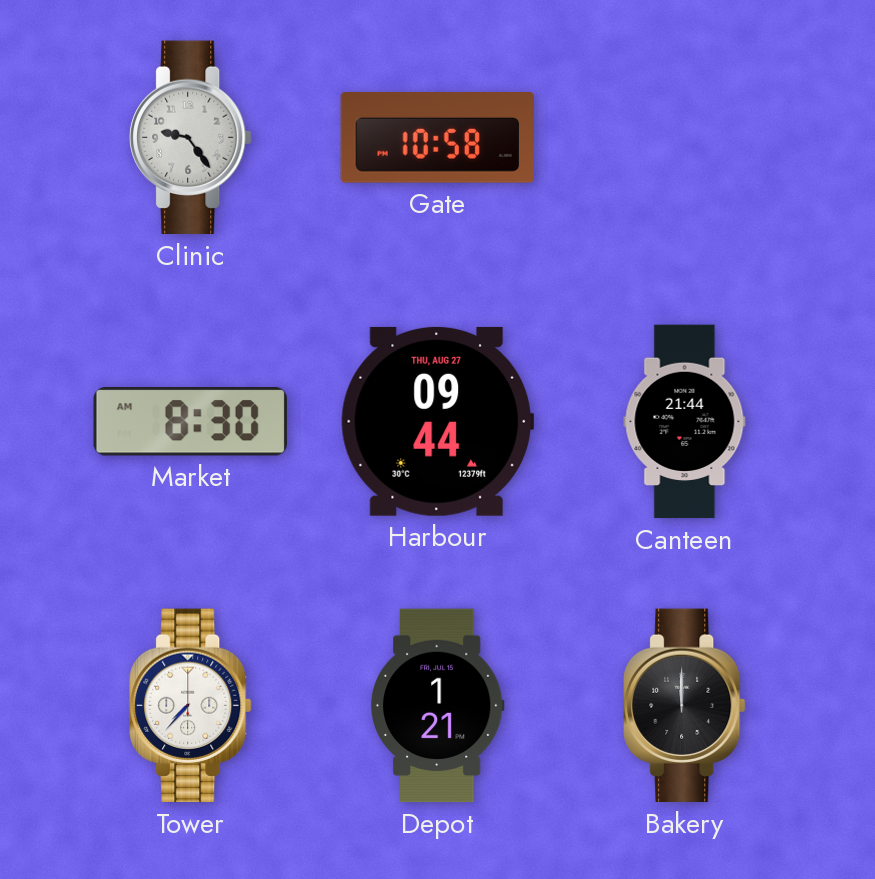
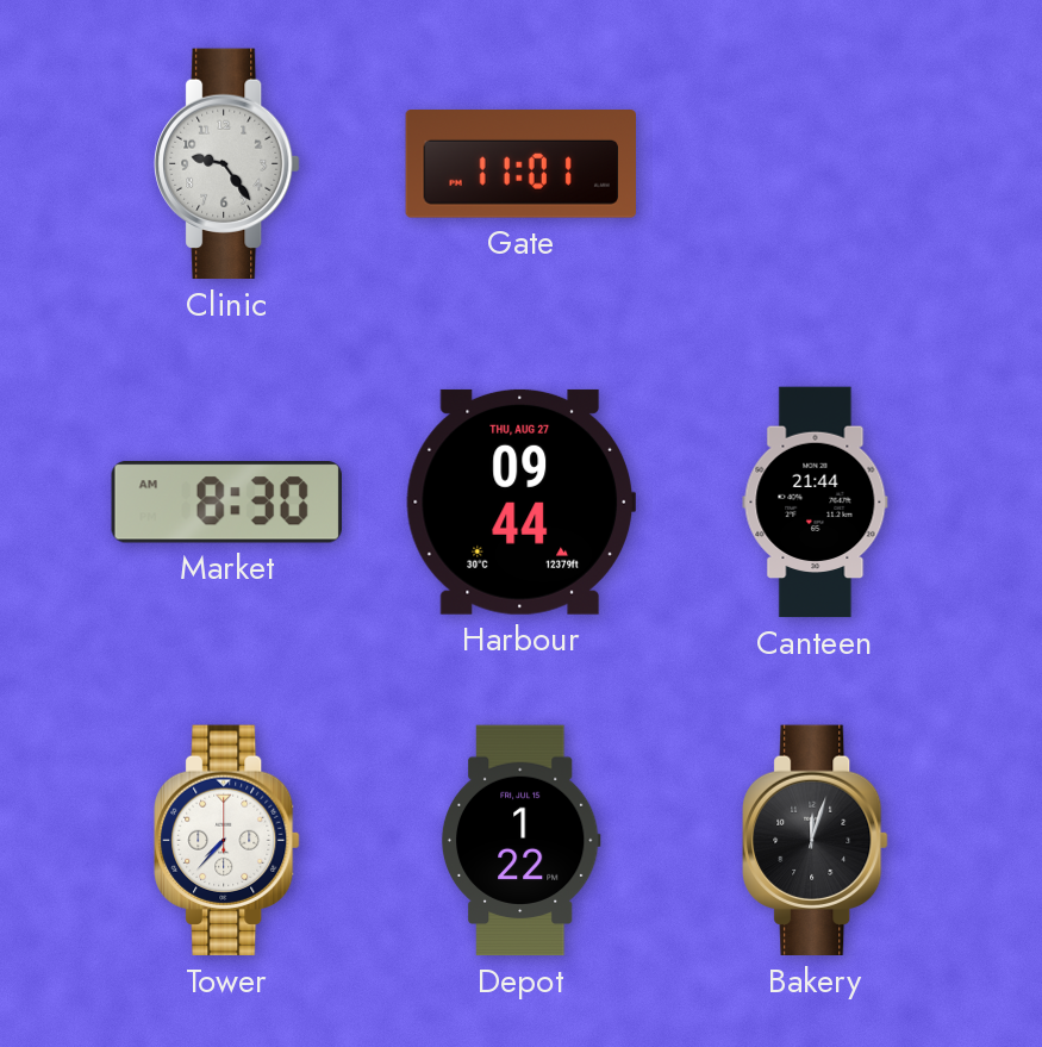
Gate: 10:58 -> 11:01 (520, 164)
Depot: 1:21 -> 1:22 (520, 841)
Bakery: 12:00 -> 12:03 (816, 841)
